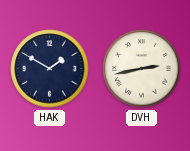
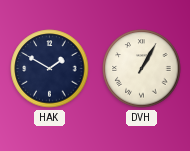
DVH: 2:43 -> 1:05 (142, 69)
